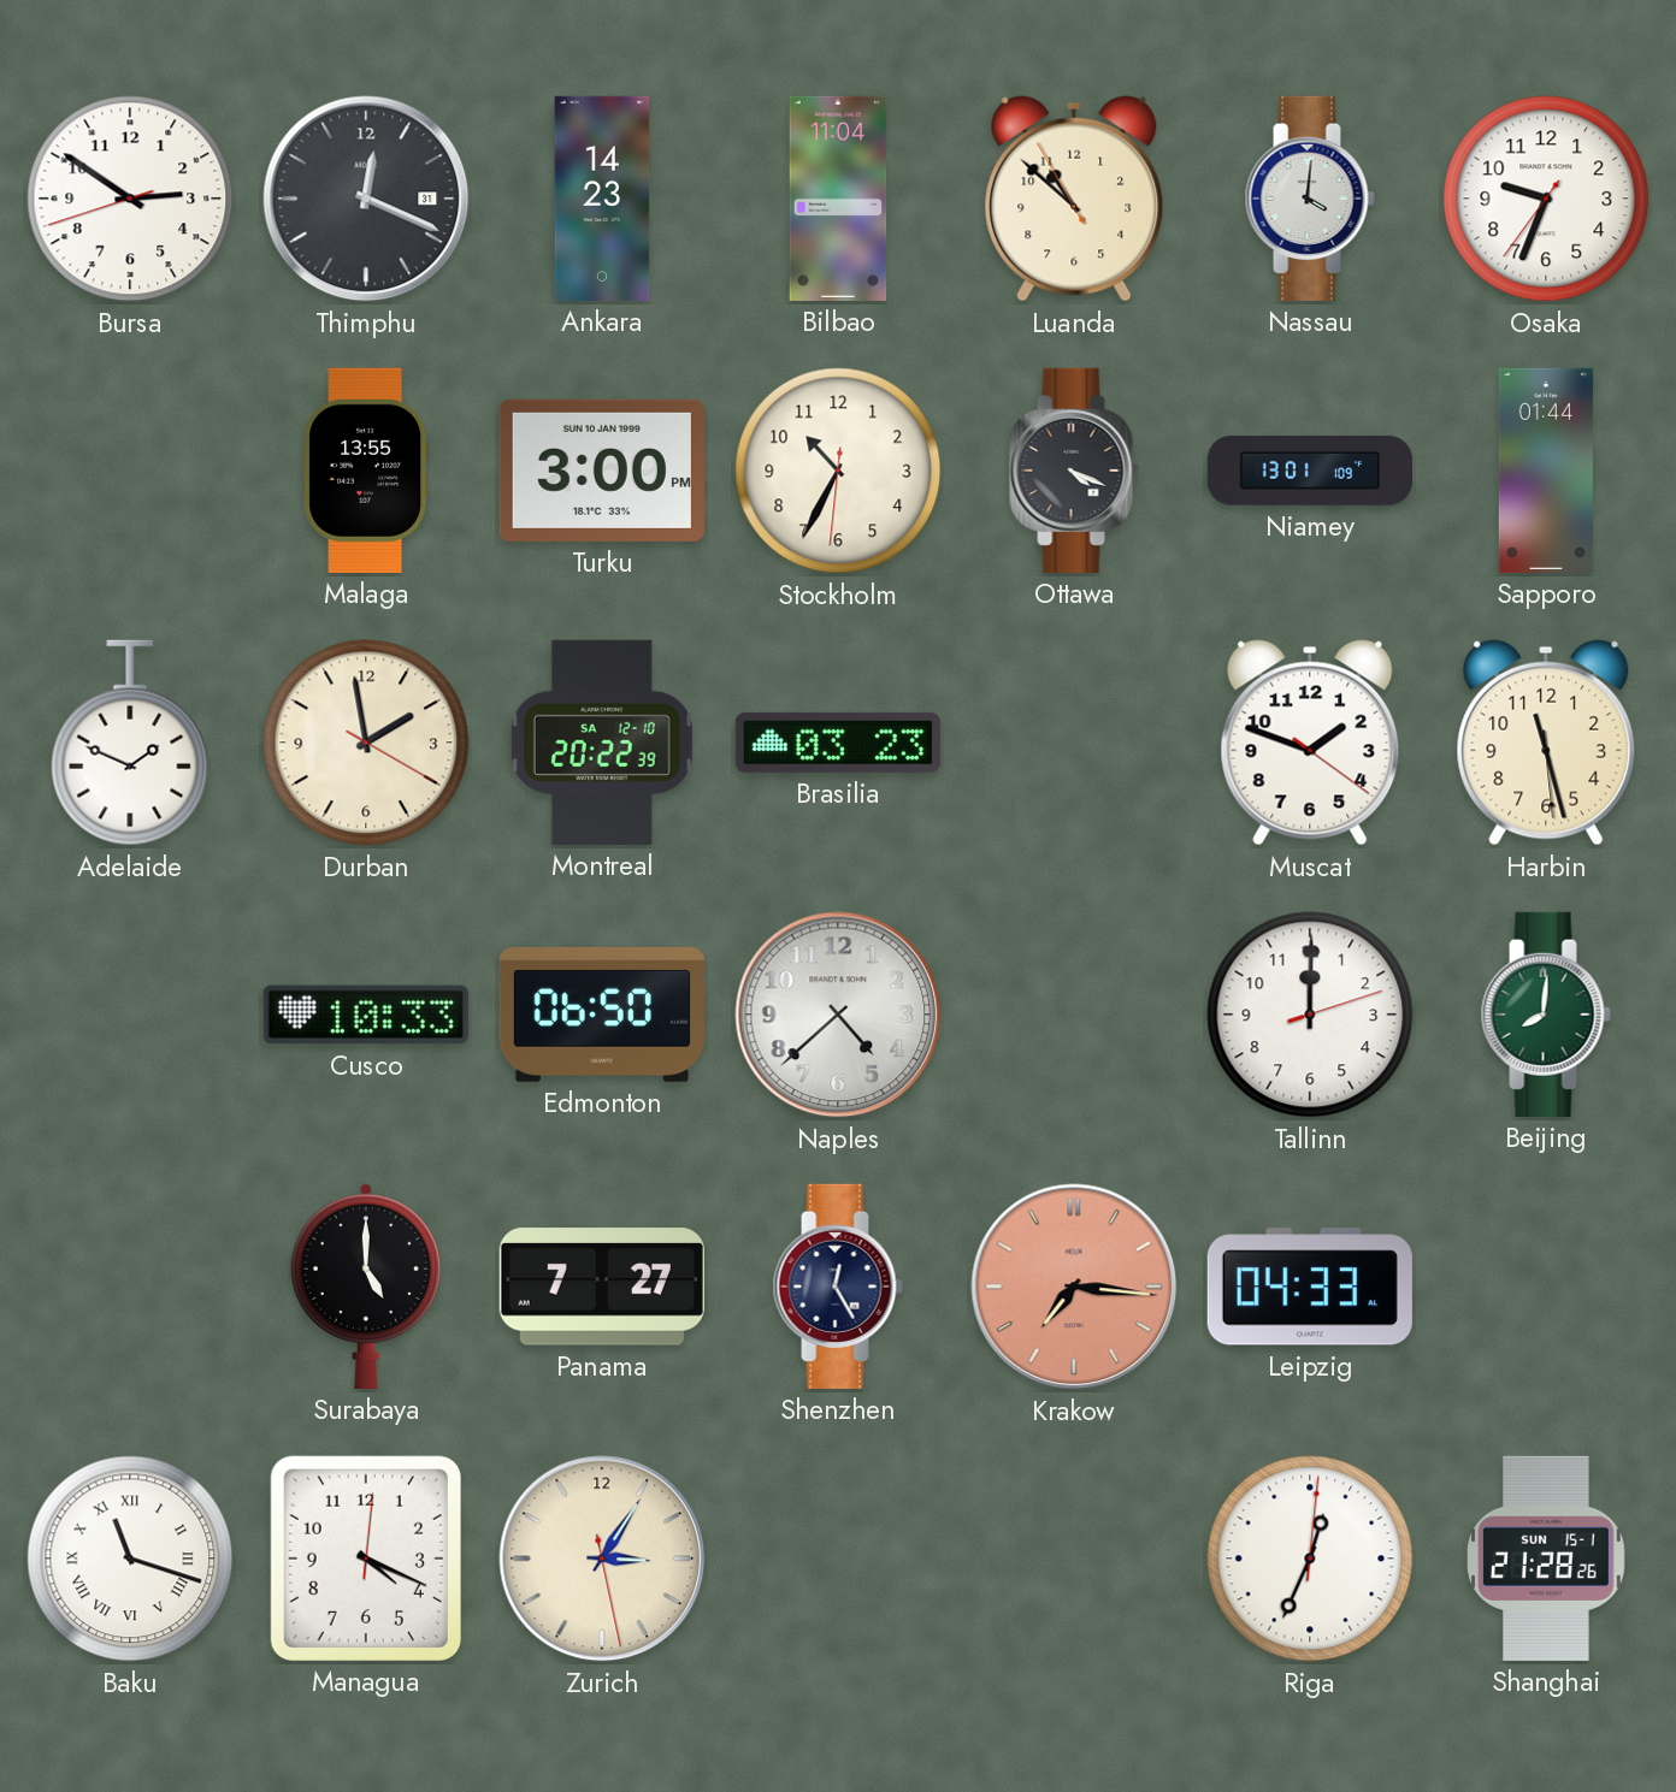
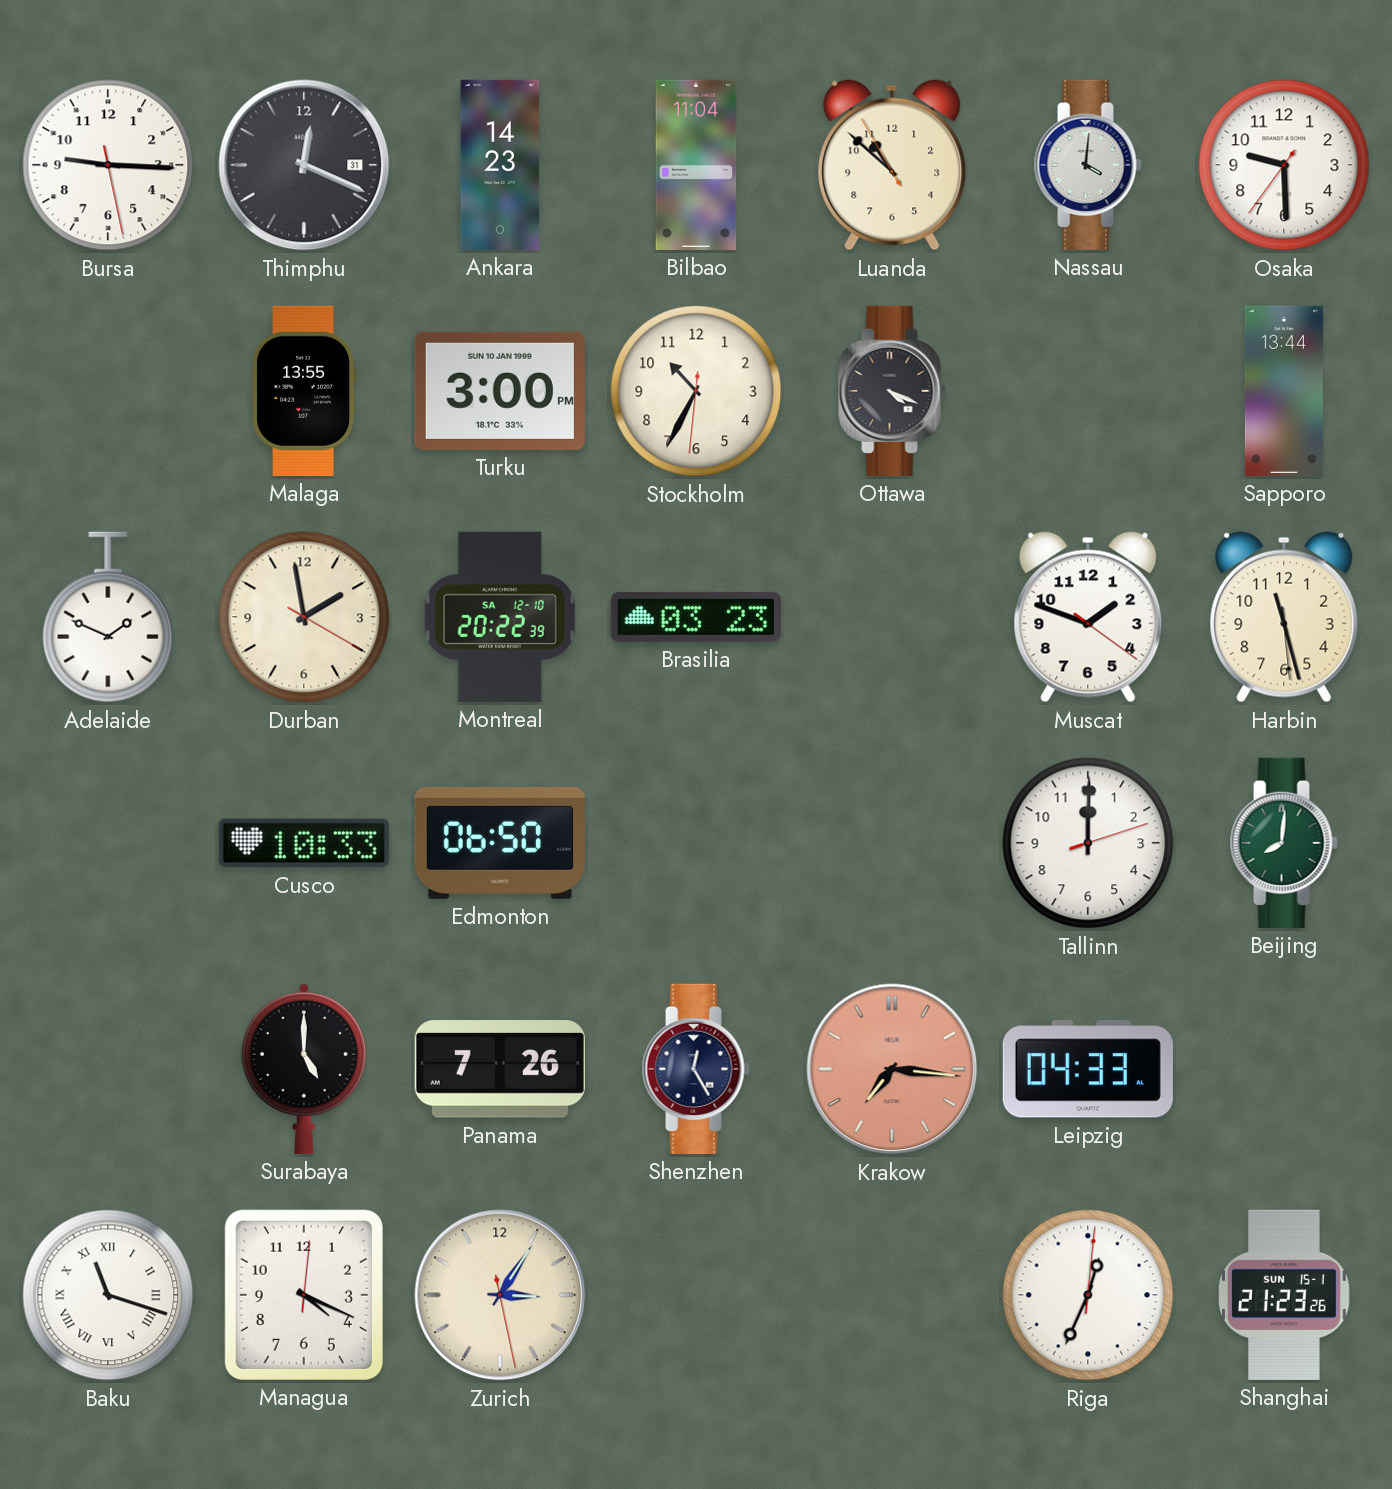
Bursa: 2:50 -> 9:15 (108, 165)
Osaka: 9:33 -> 9:29 (1284, 165)
Niamey: 13:01 -> none (1310, 471)
Sapporo: 01:44 -> 13:44 (1284, 391)
Naples: 4:38 -> none (838, 1015)
Panama: 7:27 -> 7:26 (500, 1069)
Shanghai: 21:28 -> 21:23 (1285, 1295)
